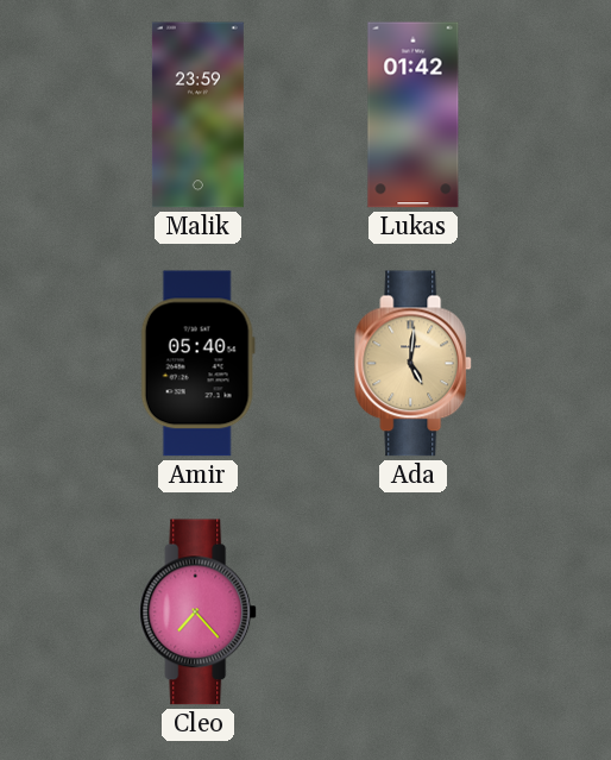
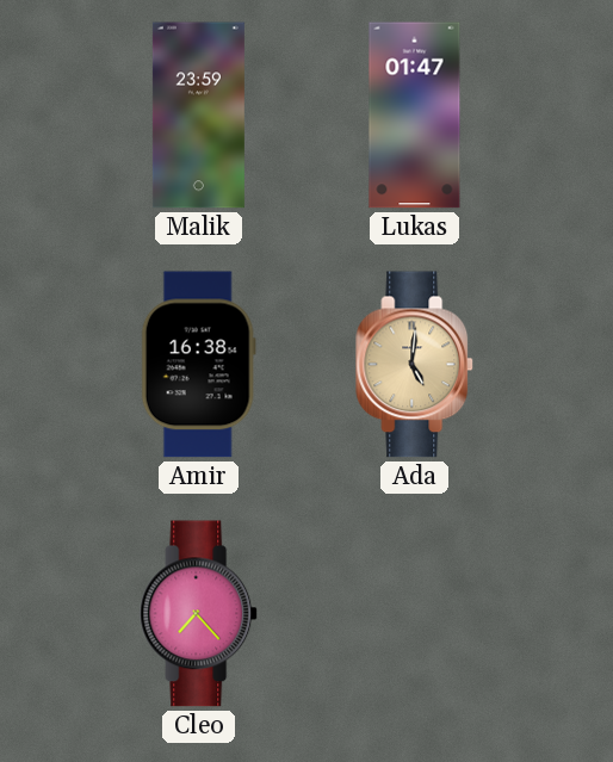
Lukas: 01:42 -> 01:47 (415, 116)
Amir: 05:40 -> 16:38 (198, 365)
